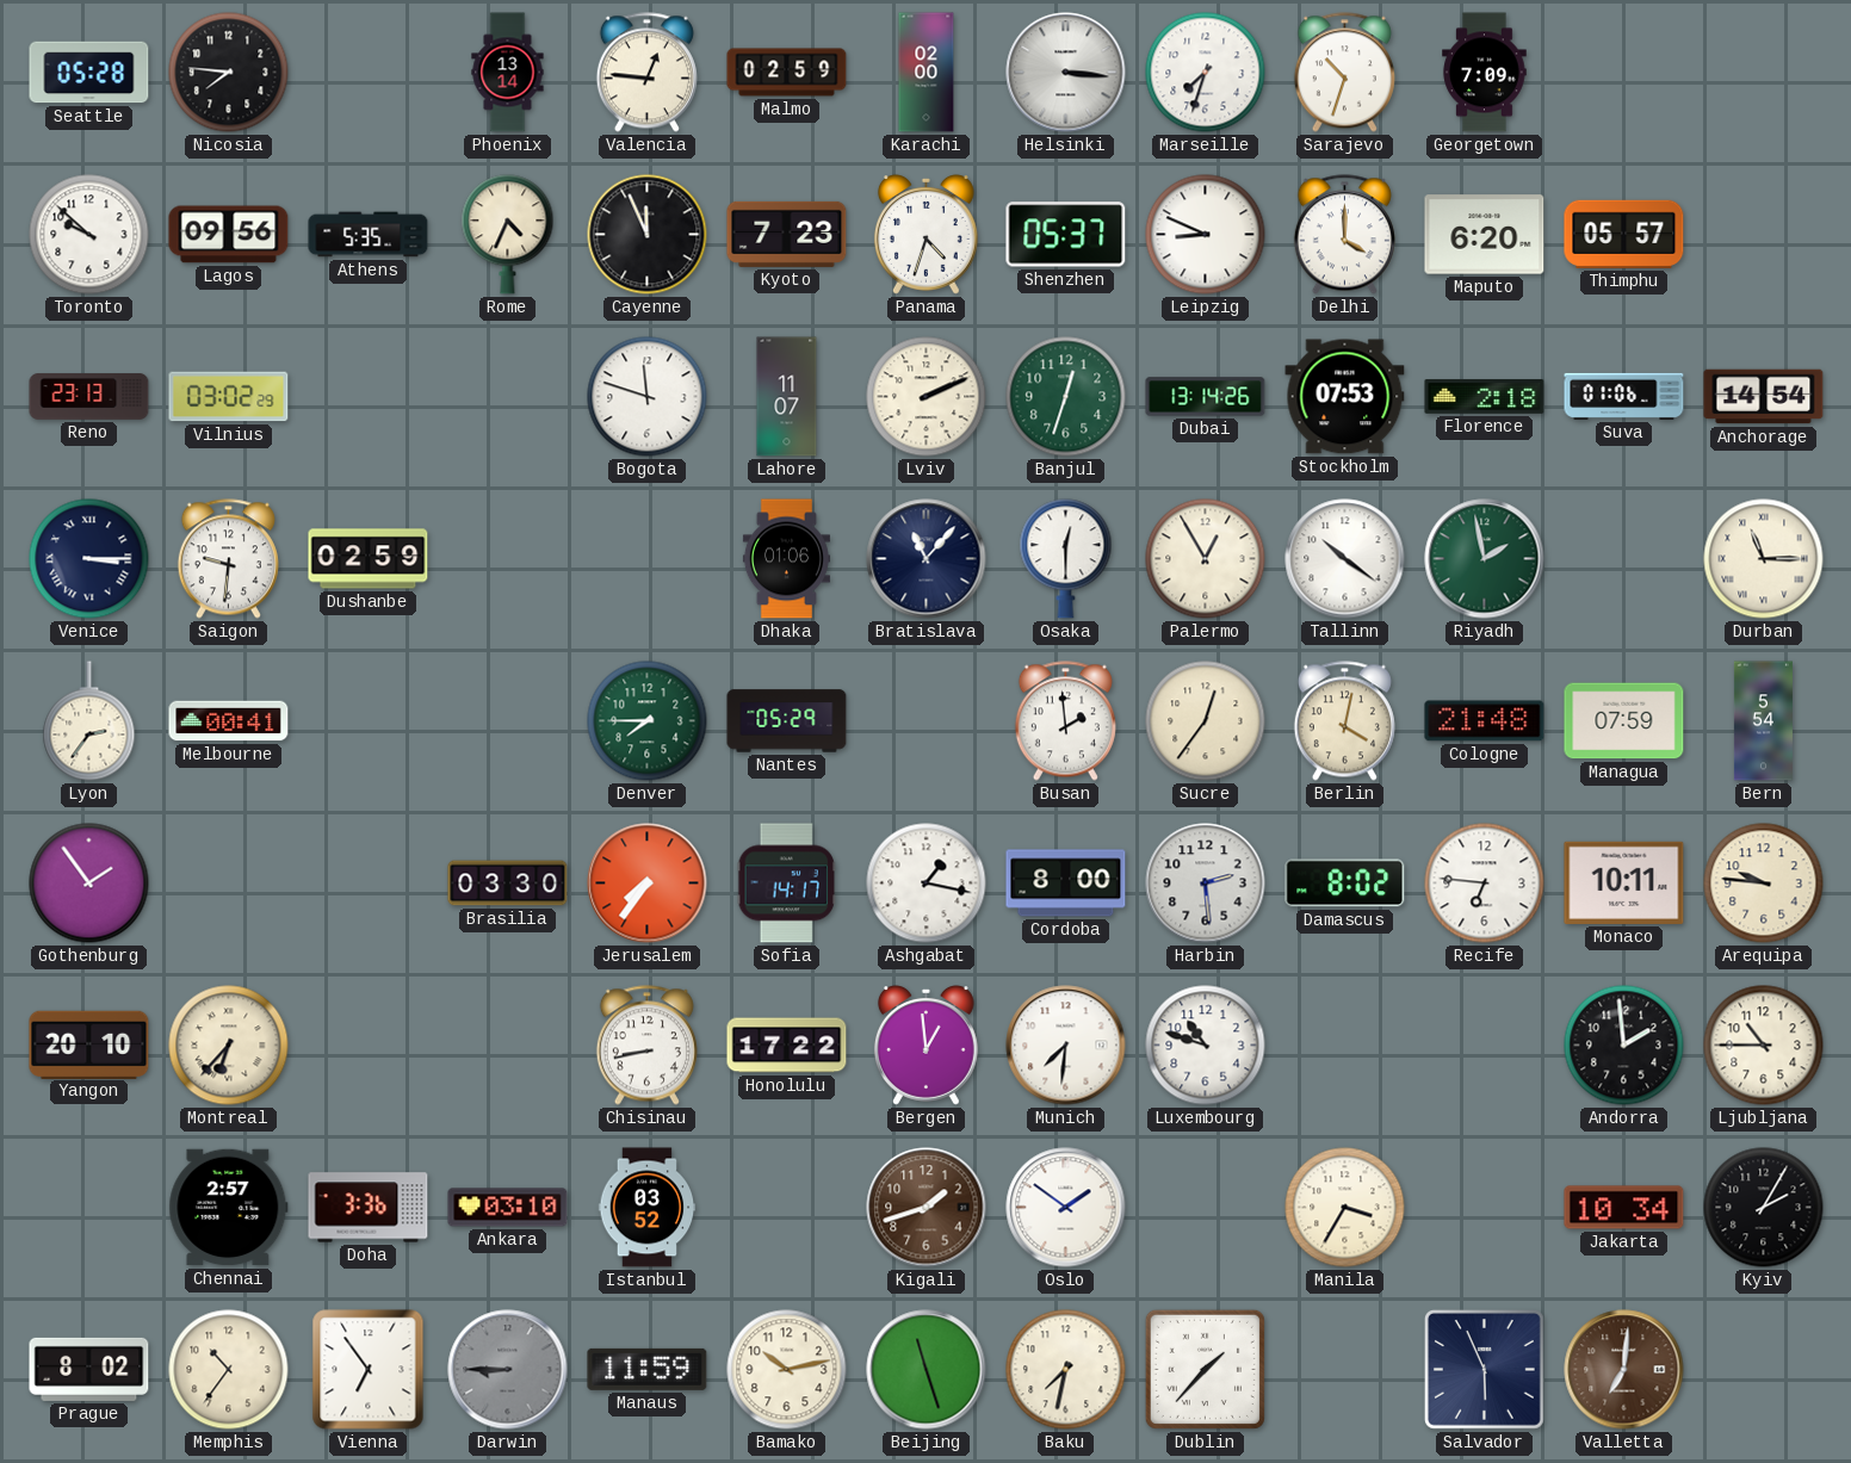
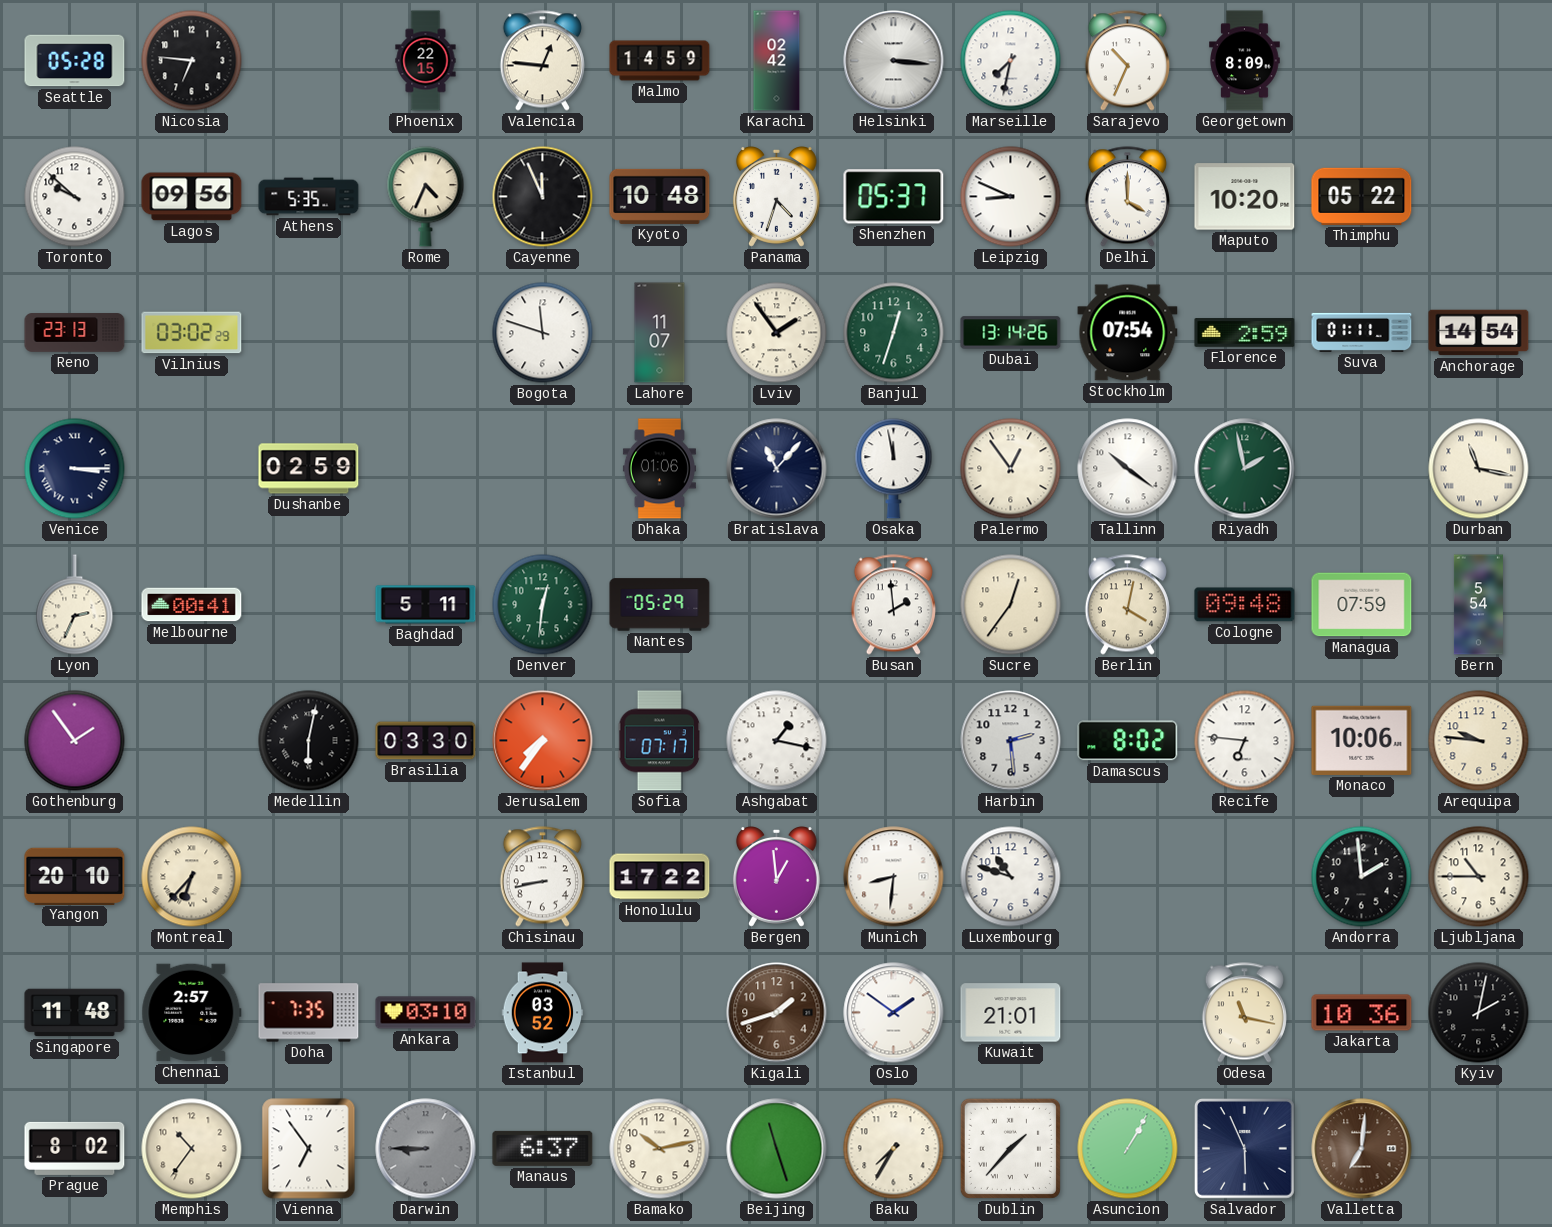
Nicosia: 7:46 -> 6:46 (192, 61)
Phoenix: 13:14 -> 22:15 (426, 61)
Malmo: 02:59 -> 14:59 (660, 61)
Karachi: 02:00 -> 02:42 (777, 61)
Marseille: 7:33 -> 7:32 (1011, 61)
Sarajevo: 10:33 -> 10:34 (1127, 61)
Georgetown: 7:09 -> 8:09 (1245, 61)
Kyoto: 7:23 -> 10:48 (660, 196)
Maputo: 6:20 -> 10:20 (1245, 197)
Thimphu: 05:57 -> 05:22 (1362, 196)
Lviv: 2:11 -> 1:54 (777, 333)
Stockholm: 07:53 -> 07:54 (1128, 333)
Florence: 2:18 -> 2:59 (1245, 333)
Suva: 01:06 -> 01:11 (1362, 332)
Saigon: 9:31 -> none (228, 559)
Osaka: 12:30 -> 11:58 (894, 469)
Palermo: 12:55 -> 12:54 (1011, 469)
Durban: 11:15 -> 11:17 (1479, 469)
Lyon: 2:36 -> 2:34 (75, 605)
Baghdad: none -> 5:11 (426, 605)
Denver: 7:45 -> 12:31 (543, 605)
Cologne: 21:48 -> 09:48 (1245, 605)
Medellin: none -> 6:02 (309, 741)
Sofia: 14:17 -> 07:17 (660, 741)
Cordoba: 8:00 -> none (1066, 884)
Monaco: 10:11 -> 10:06 (1362, 740)
Munich: 7:31 -> 8:31 (894, 877)
Singapore: none -> 11:48 (75, 1013)
Doha: 3:36 -> 7:35 (309, 1013)
Kuwait: none -> 21:01 (1011, 1013)
Manila: 3:35 -> none (1345, 1208)
Odesa: none -> 11:17 (1244, 1013)
Jakarta: 10:34 -> 10:36 (1362, 1013)
Kyiv: 2:05 -> 2:02 (1479, 1013)
Manaus: 11:59 -> 6:37 (543, 1148)
Baku: 7:32 -> 7:35 (894, 1149)
Asuncion: none -> 1:05 (1128, 1149)
